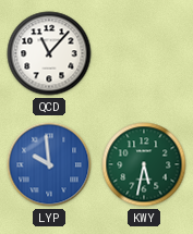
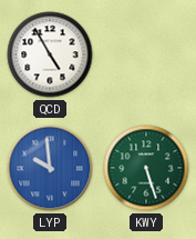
QCD: 11:07 -> 4:55 (50, 54)
KWY: 5:32 -> 5:27 (146, 168)
